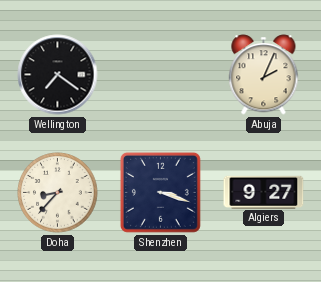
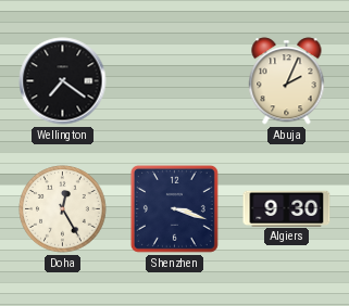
Doha: 8:37 -> 12:25 (63, 209)
Algiers: 9:27 -> 9:30 (287, 208)
